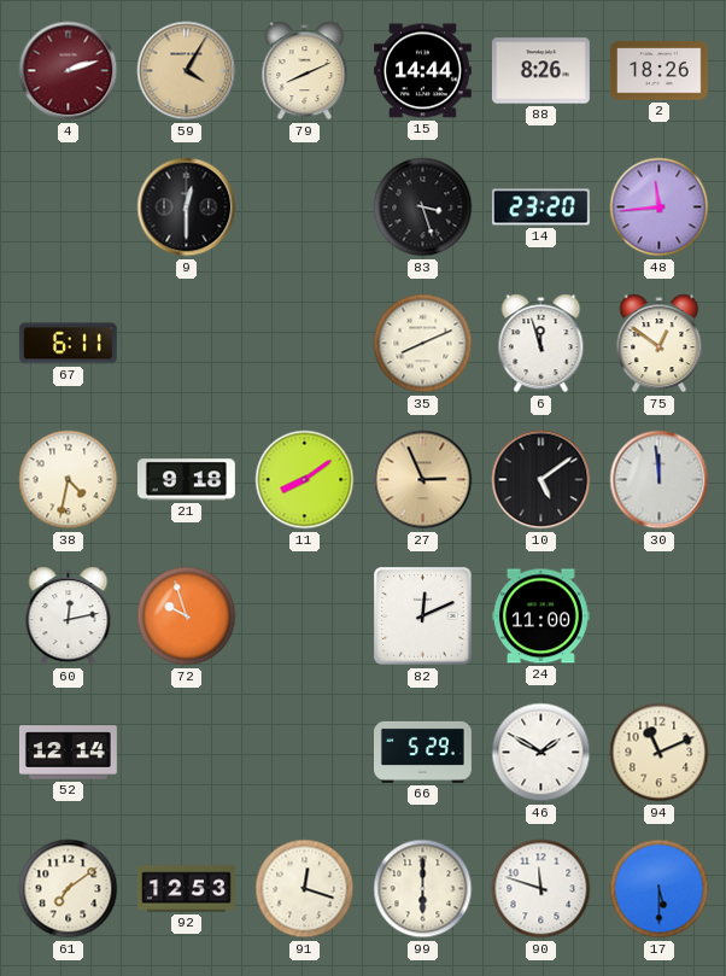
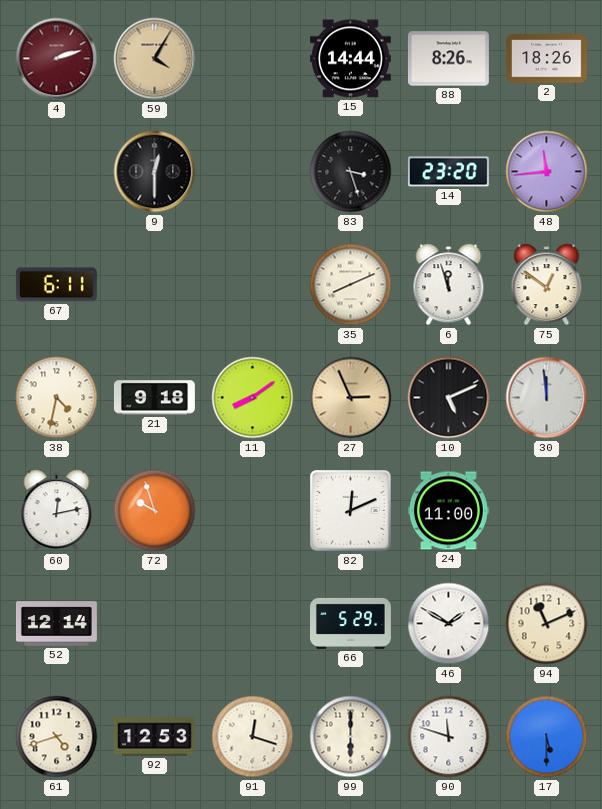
79: 8:11 -> none (305, 71)
10: 5:09 -> 5:11 (449, 398)
61: 7:09 -> 4:42 (57, 737)
